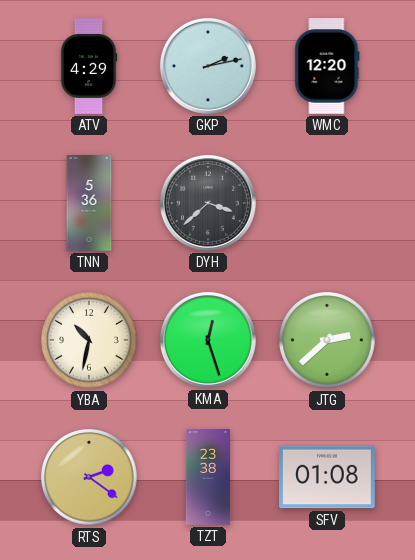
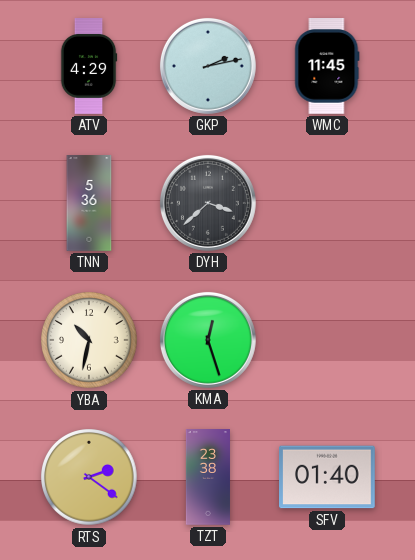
WMC: 12:20 -> 11:45 (327, 67)
JTG: 2:38 -> none (327, 340)
SFV: 01:08 -> 01:40 (328, 477)
